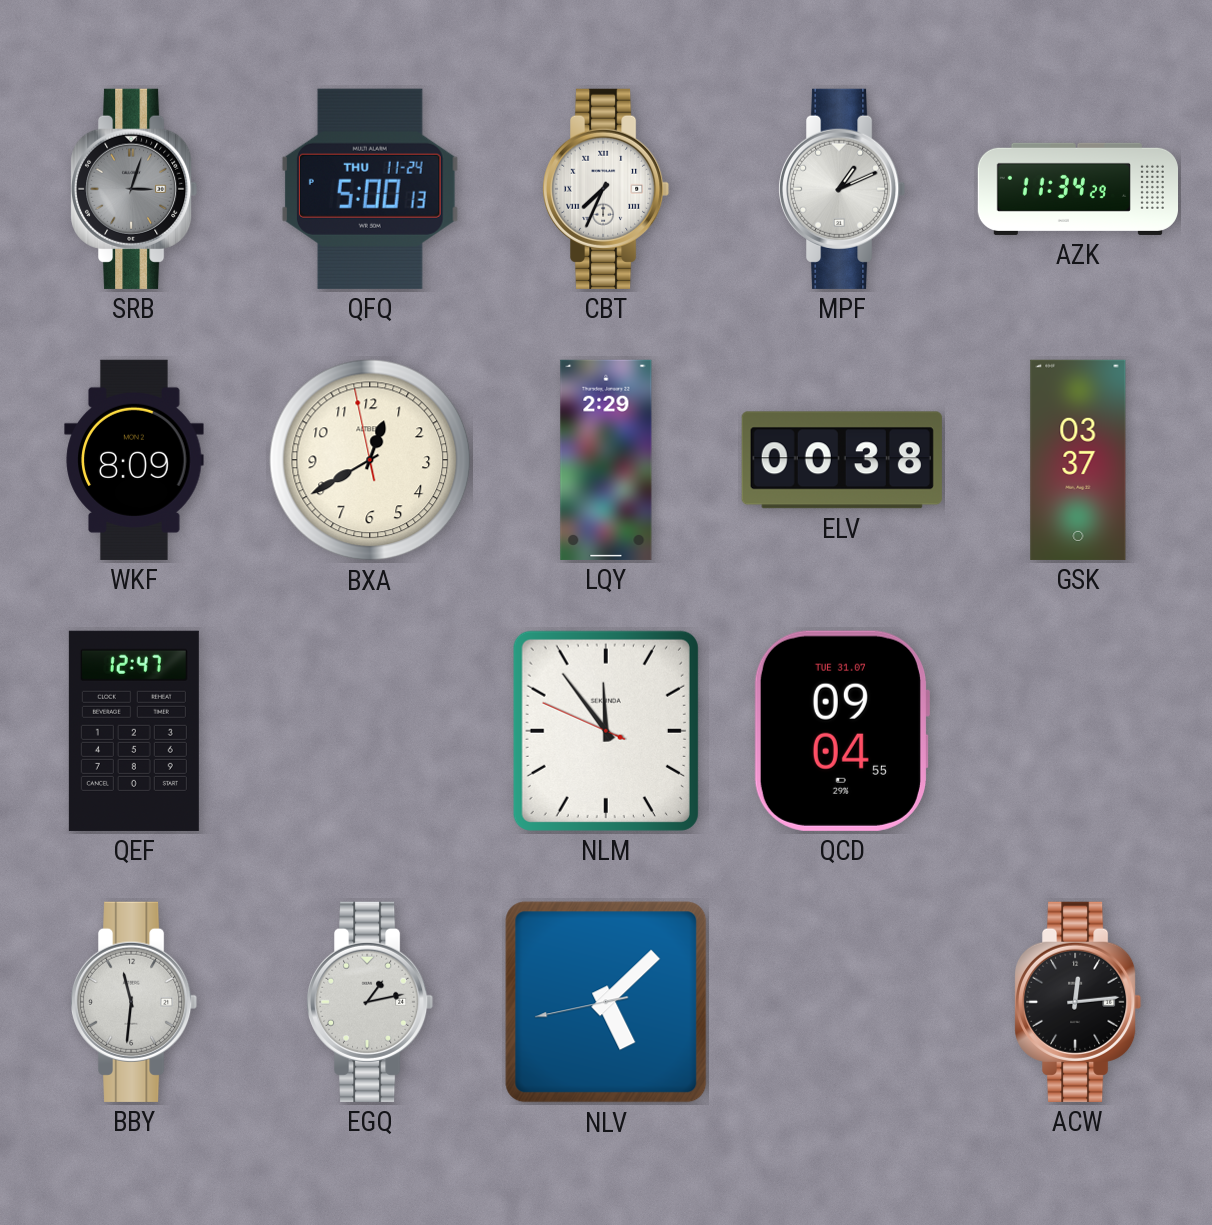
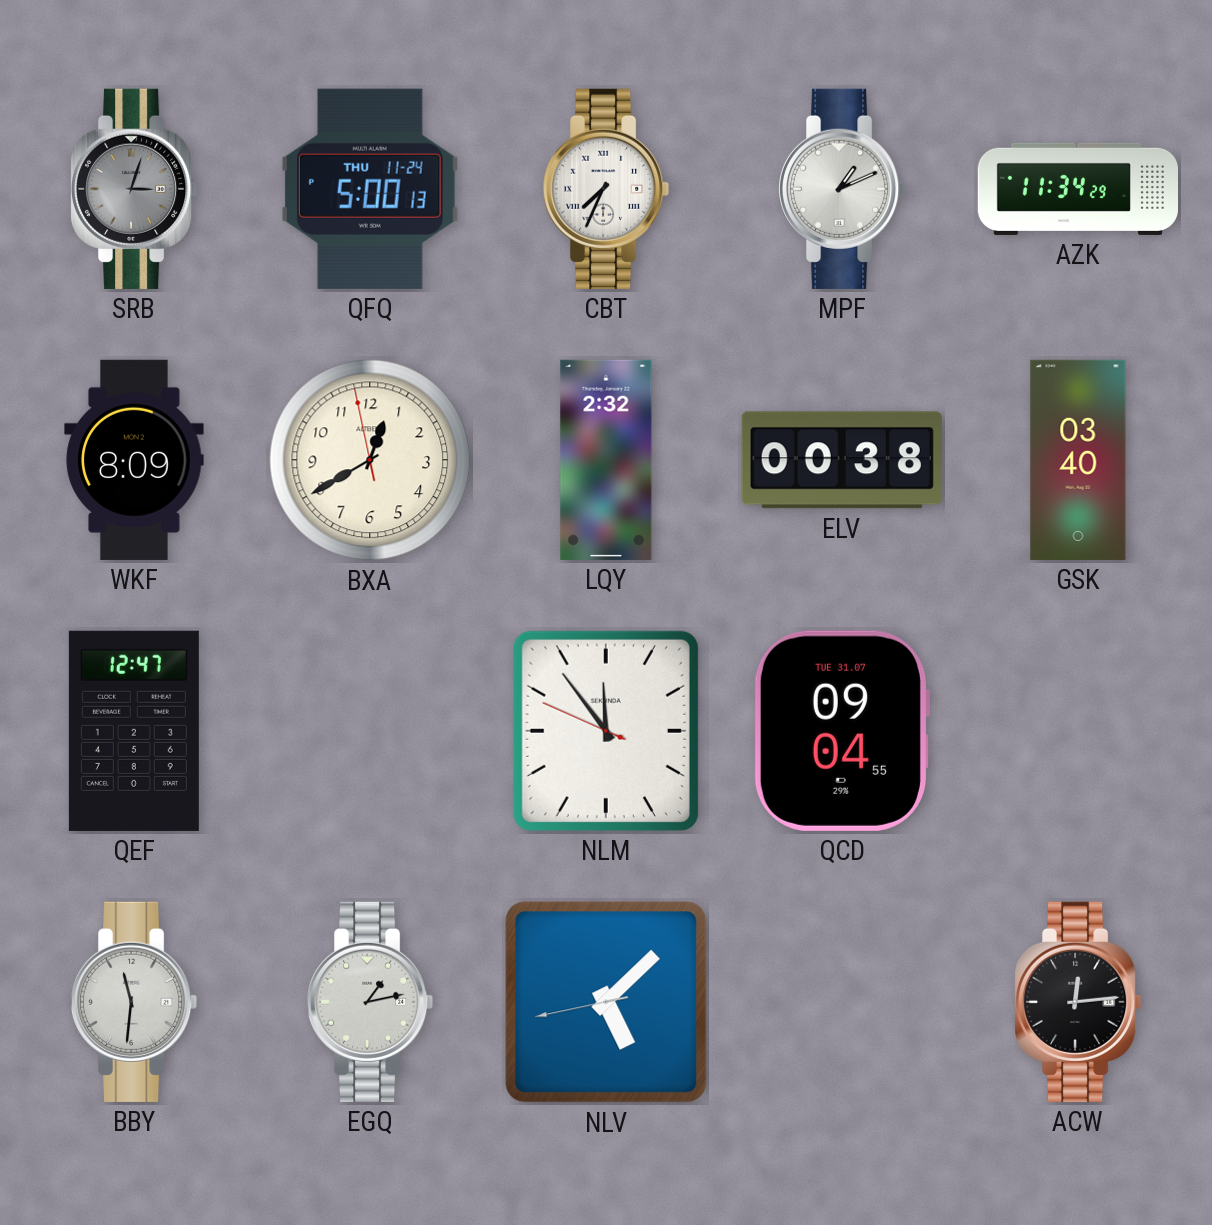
LQY: 2:29 -> 2:32 (606, 460)
GSK: 03:37 -> 03:40 (1078, 460)
